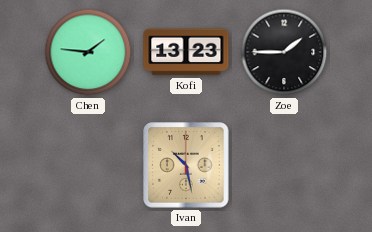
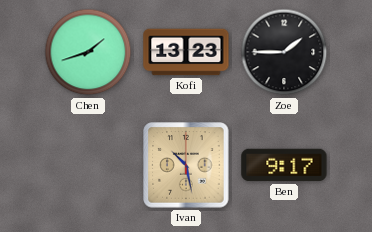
Chen: 1:46 -> 1:42 (88, 52)
Ben: none -> 9:17 (284, 165)
